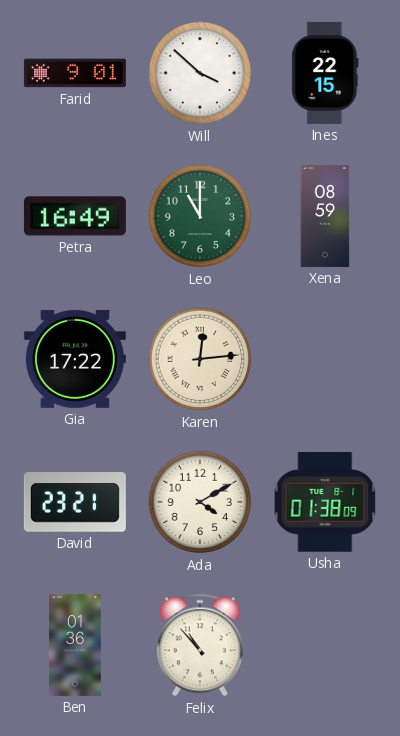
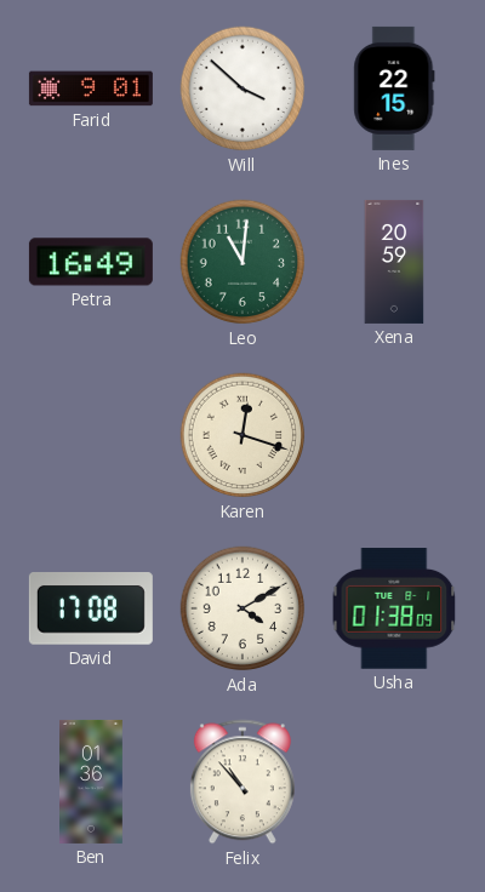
Leo: 11:00 -> 11:01 (242, 262)
Xena: 08:59 -> 20:59 (394, 262)
Gia: 17:22 -> none (75, 359)
Karen: 12:14 -> 12:18 (242, 435)
David: 23:21 -> 17:08 (91, 610)
